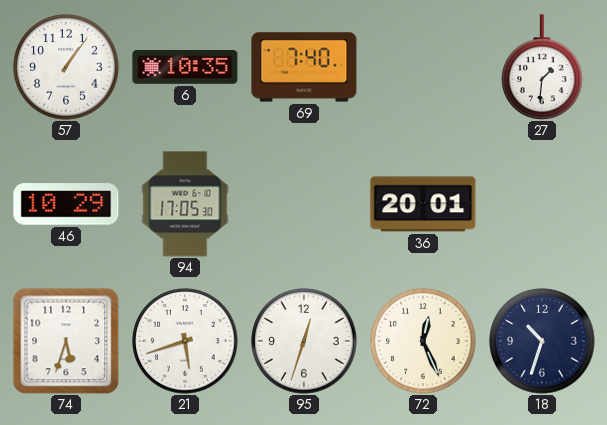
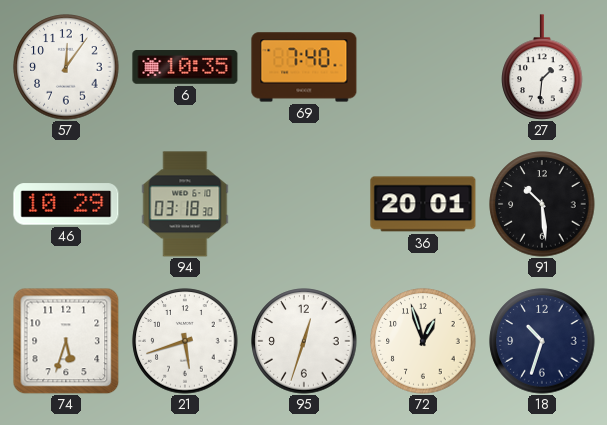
57: 1:06 -> 12:06 (66, 67)
94: 17:05 -> 03:18 (185, 204)
91: none -> 10:29 (542, 204)
72: 12:26 -> 12:57 (423, 341)
